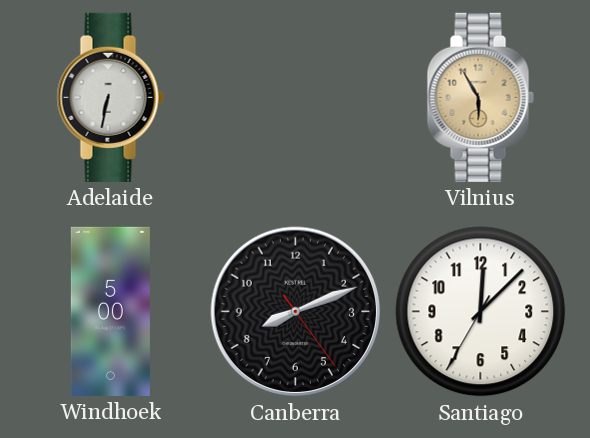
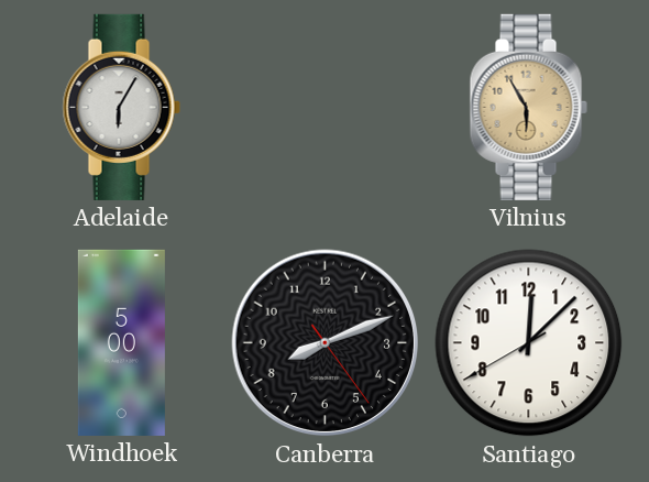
Adelaide: 6:32 -> 6:05 (121, 107)
Santiago: 12:07:35 -> 12:07:40 (529, 343)
